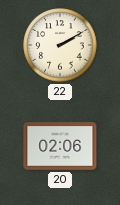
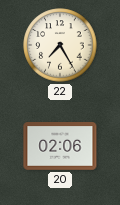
22: 2:10 -> 7:25 (60, 45)
